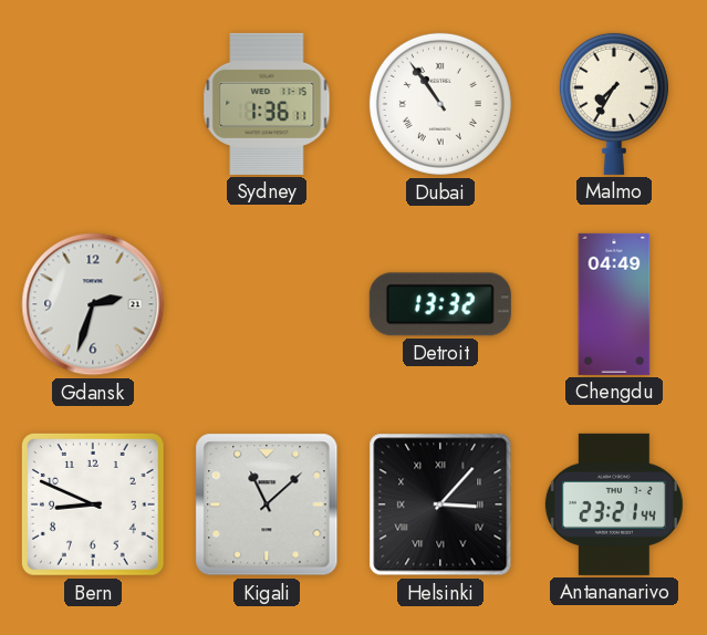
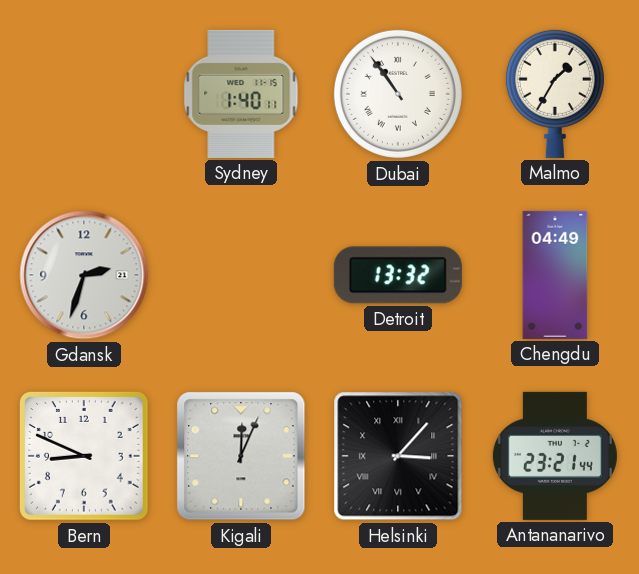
Sydney: 1:36 -> 1:40 (241, 94)
Malmo: 7:35 -> 1:35 (555, 93)
Kigali: 11:08 -> 12:04 (241, 456)
